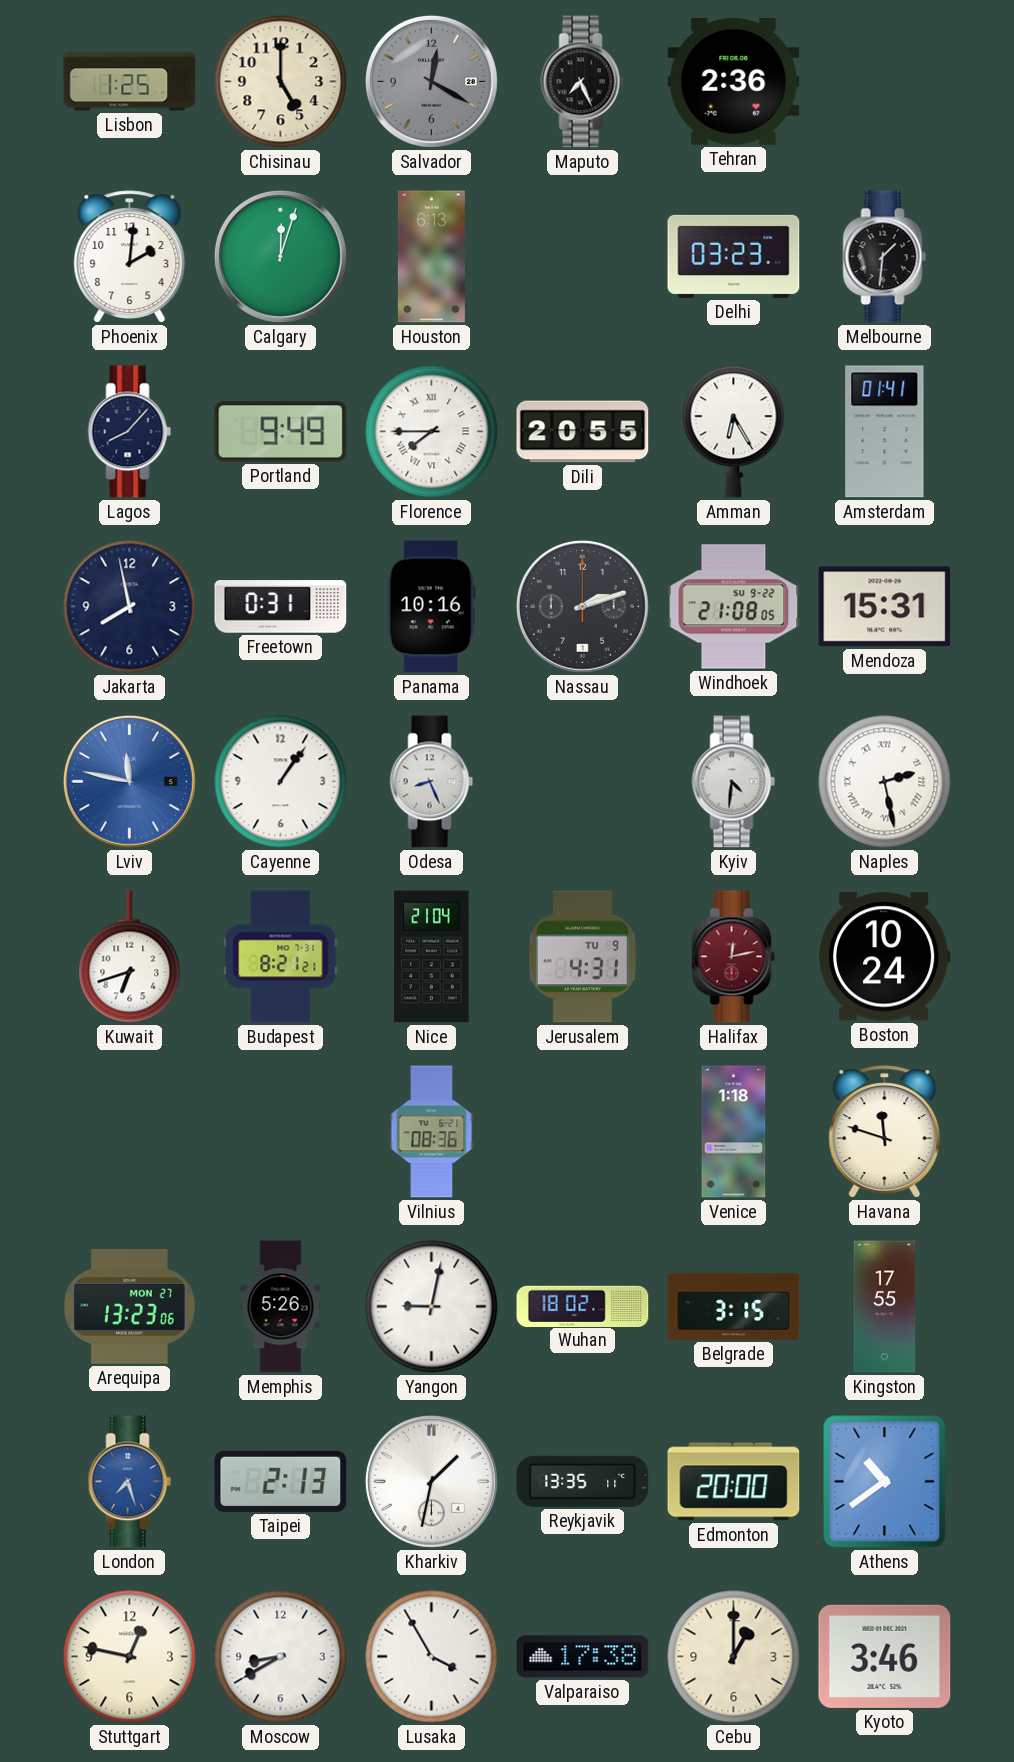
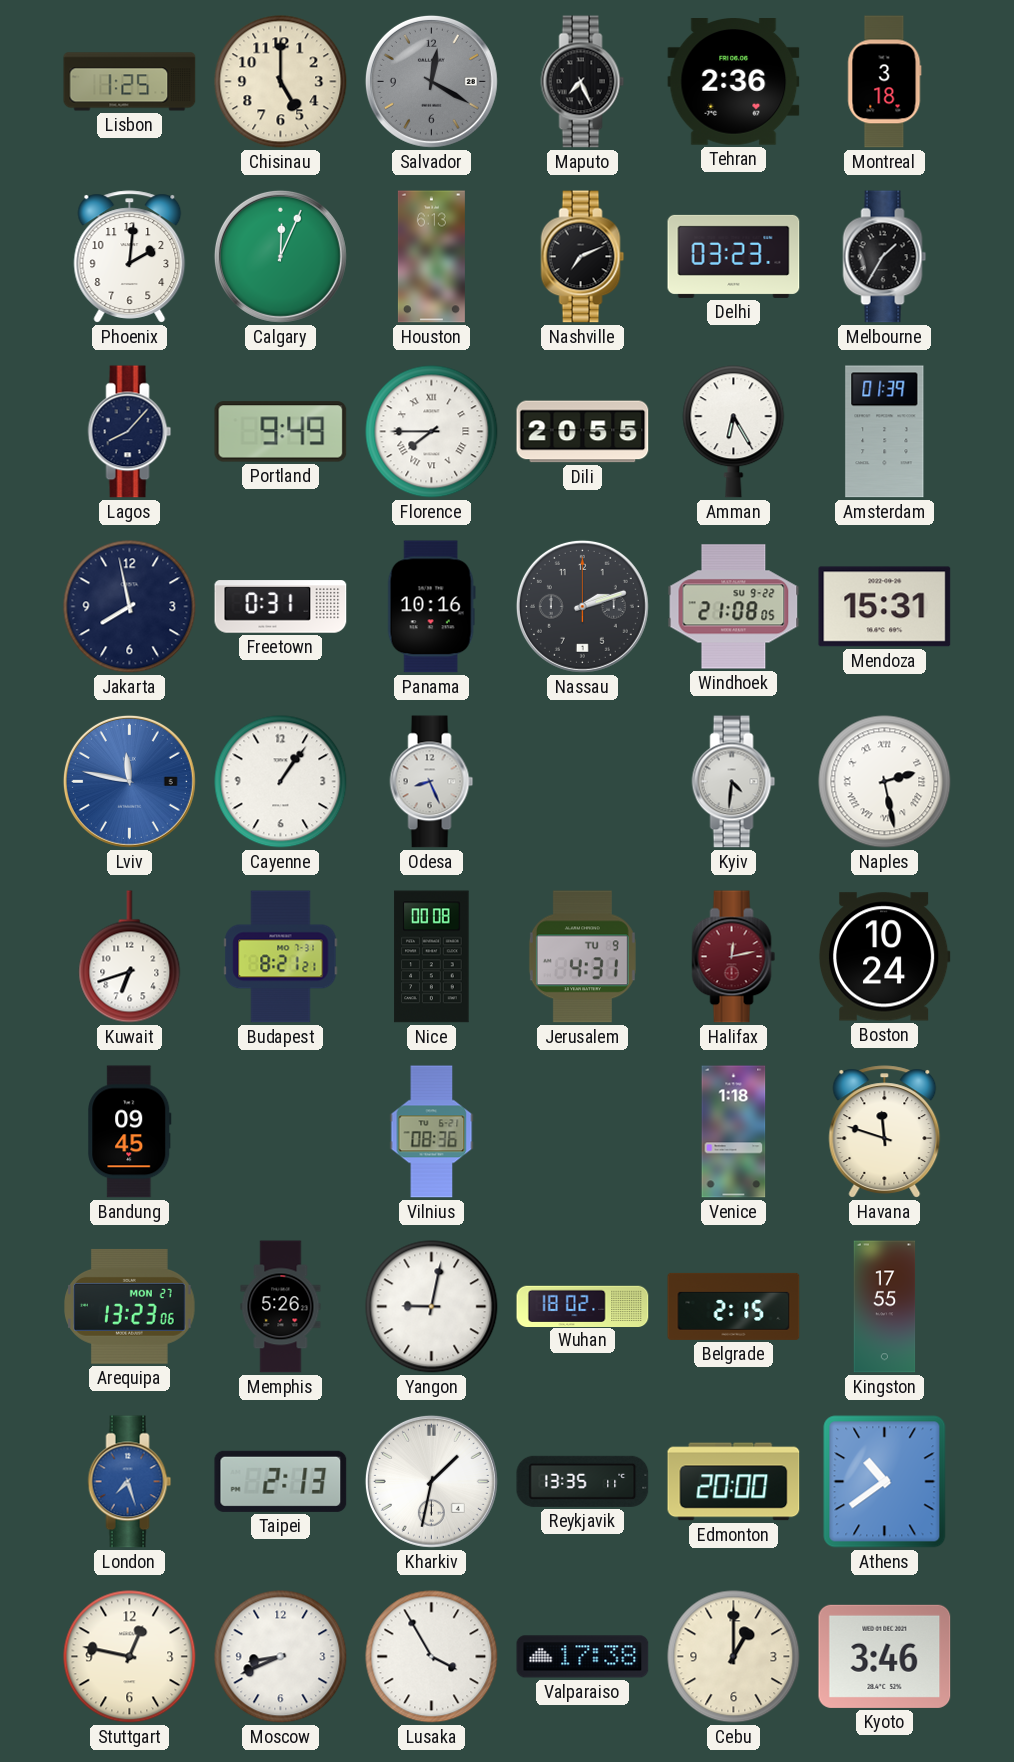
Montreal: none -> 3:18 (885, 82)
Calgary: 12:03 -> 12:04 (280, 256)
Nashville: none -> 7:11 (583, 257)
Melbourne: 1:31 -> 1:35 (885, 257)
Amsterdam: 01:41 -> 01:39 (885, 432)
Nice: 21:04 -> 00:08 (432, 957)
Bandung: none -> 09:45 (130, 1132)
Belgrade: 3:15 -> 2:15 (734, 1306)
Moscow: 8:40 -> 8:41 (281, 1657)
